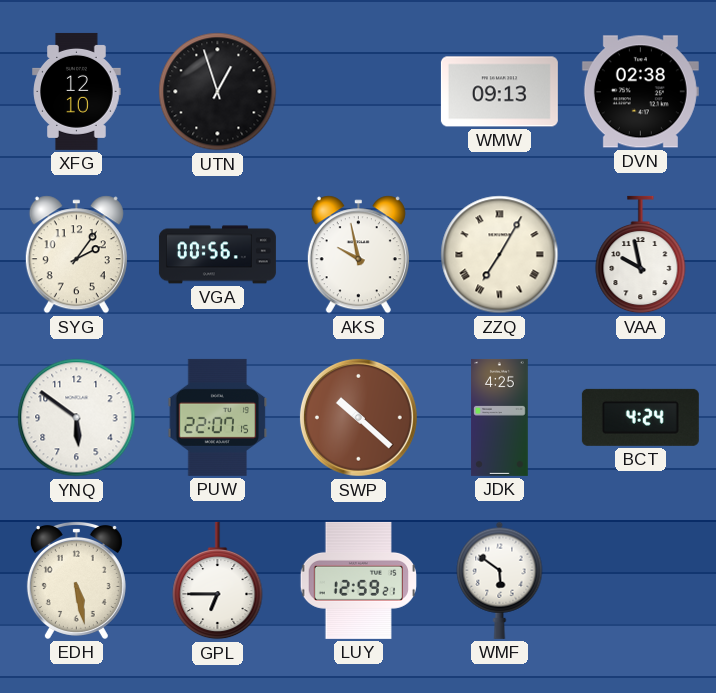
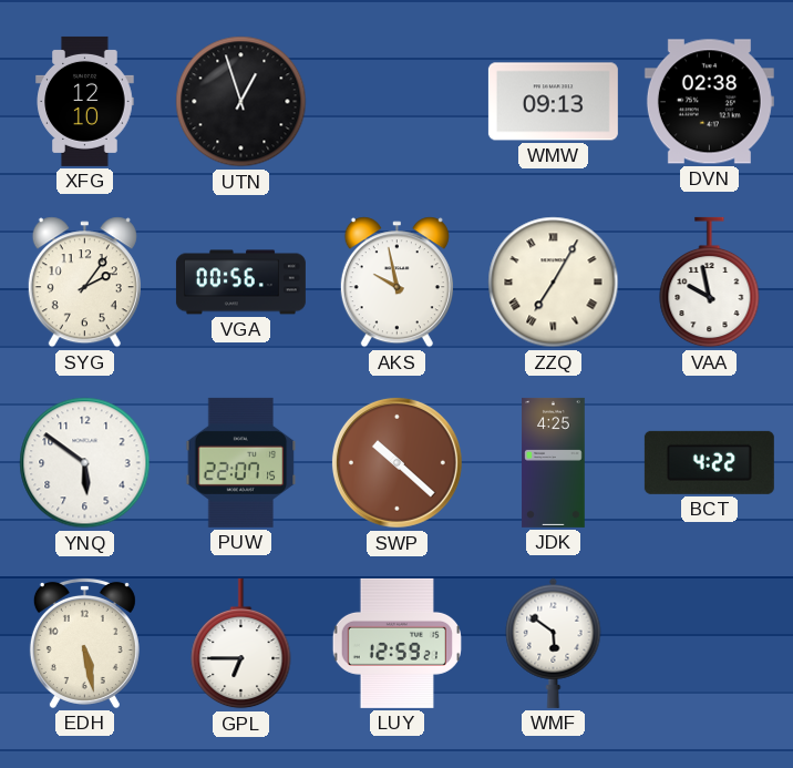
BCT: 4:24 -> 4:22 (709, 462)
